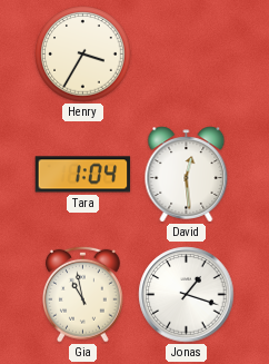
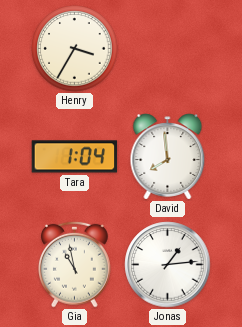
David: 12:29 -> 7:59 (168, 157)
Jonas: 1:18 -> 1:14 (168, 265)
